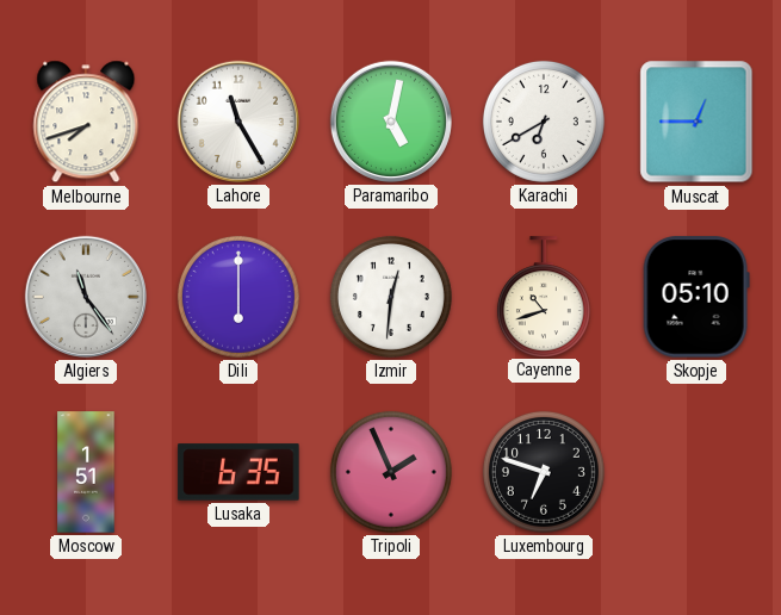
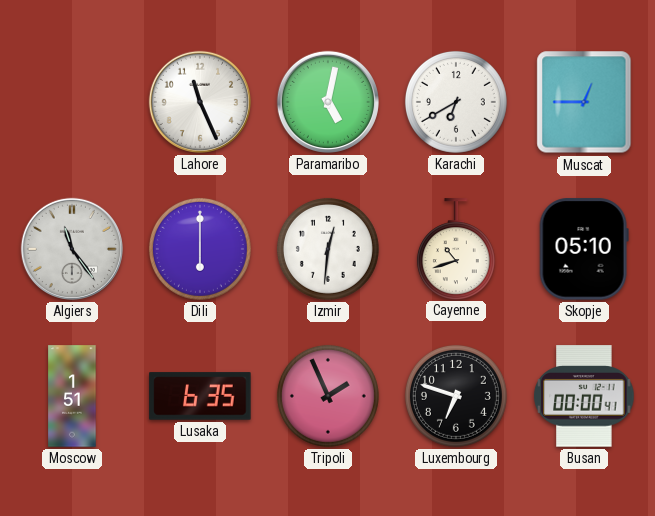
Melbourne: 7:42 -> none (86, 122)
Lahore: 11:25 -> 11:26 (200, 102)
Busan: none -> 00:00 (584, 396)
